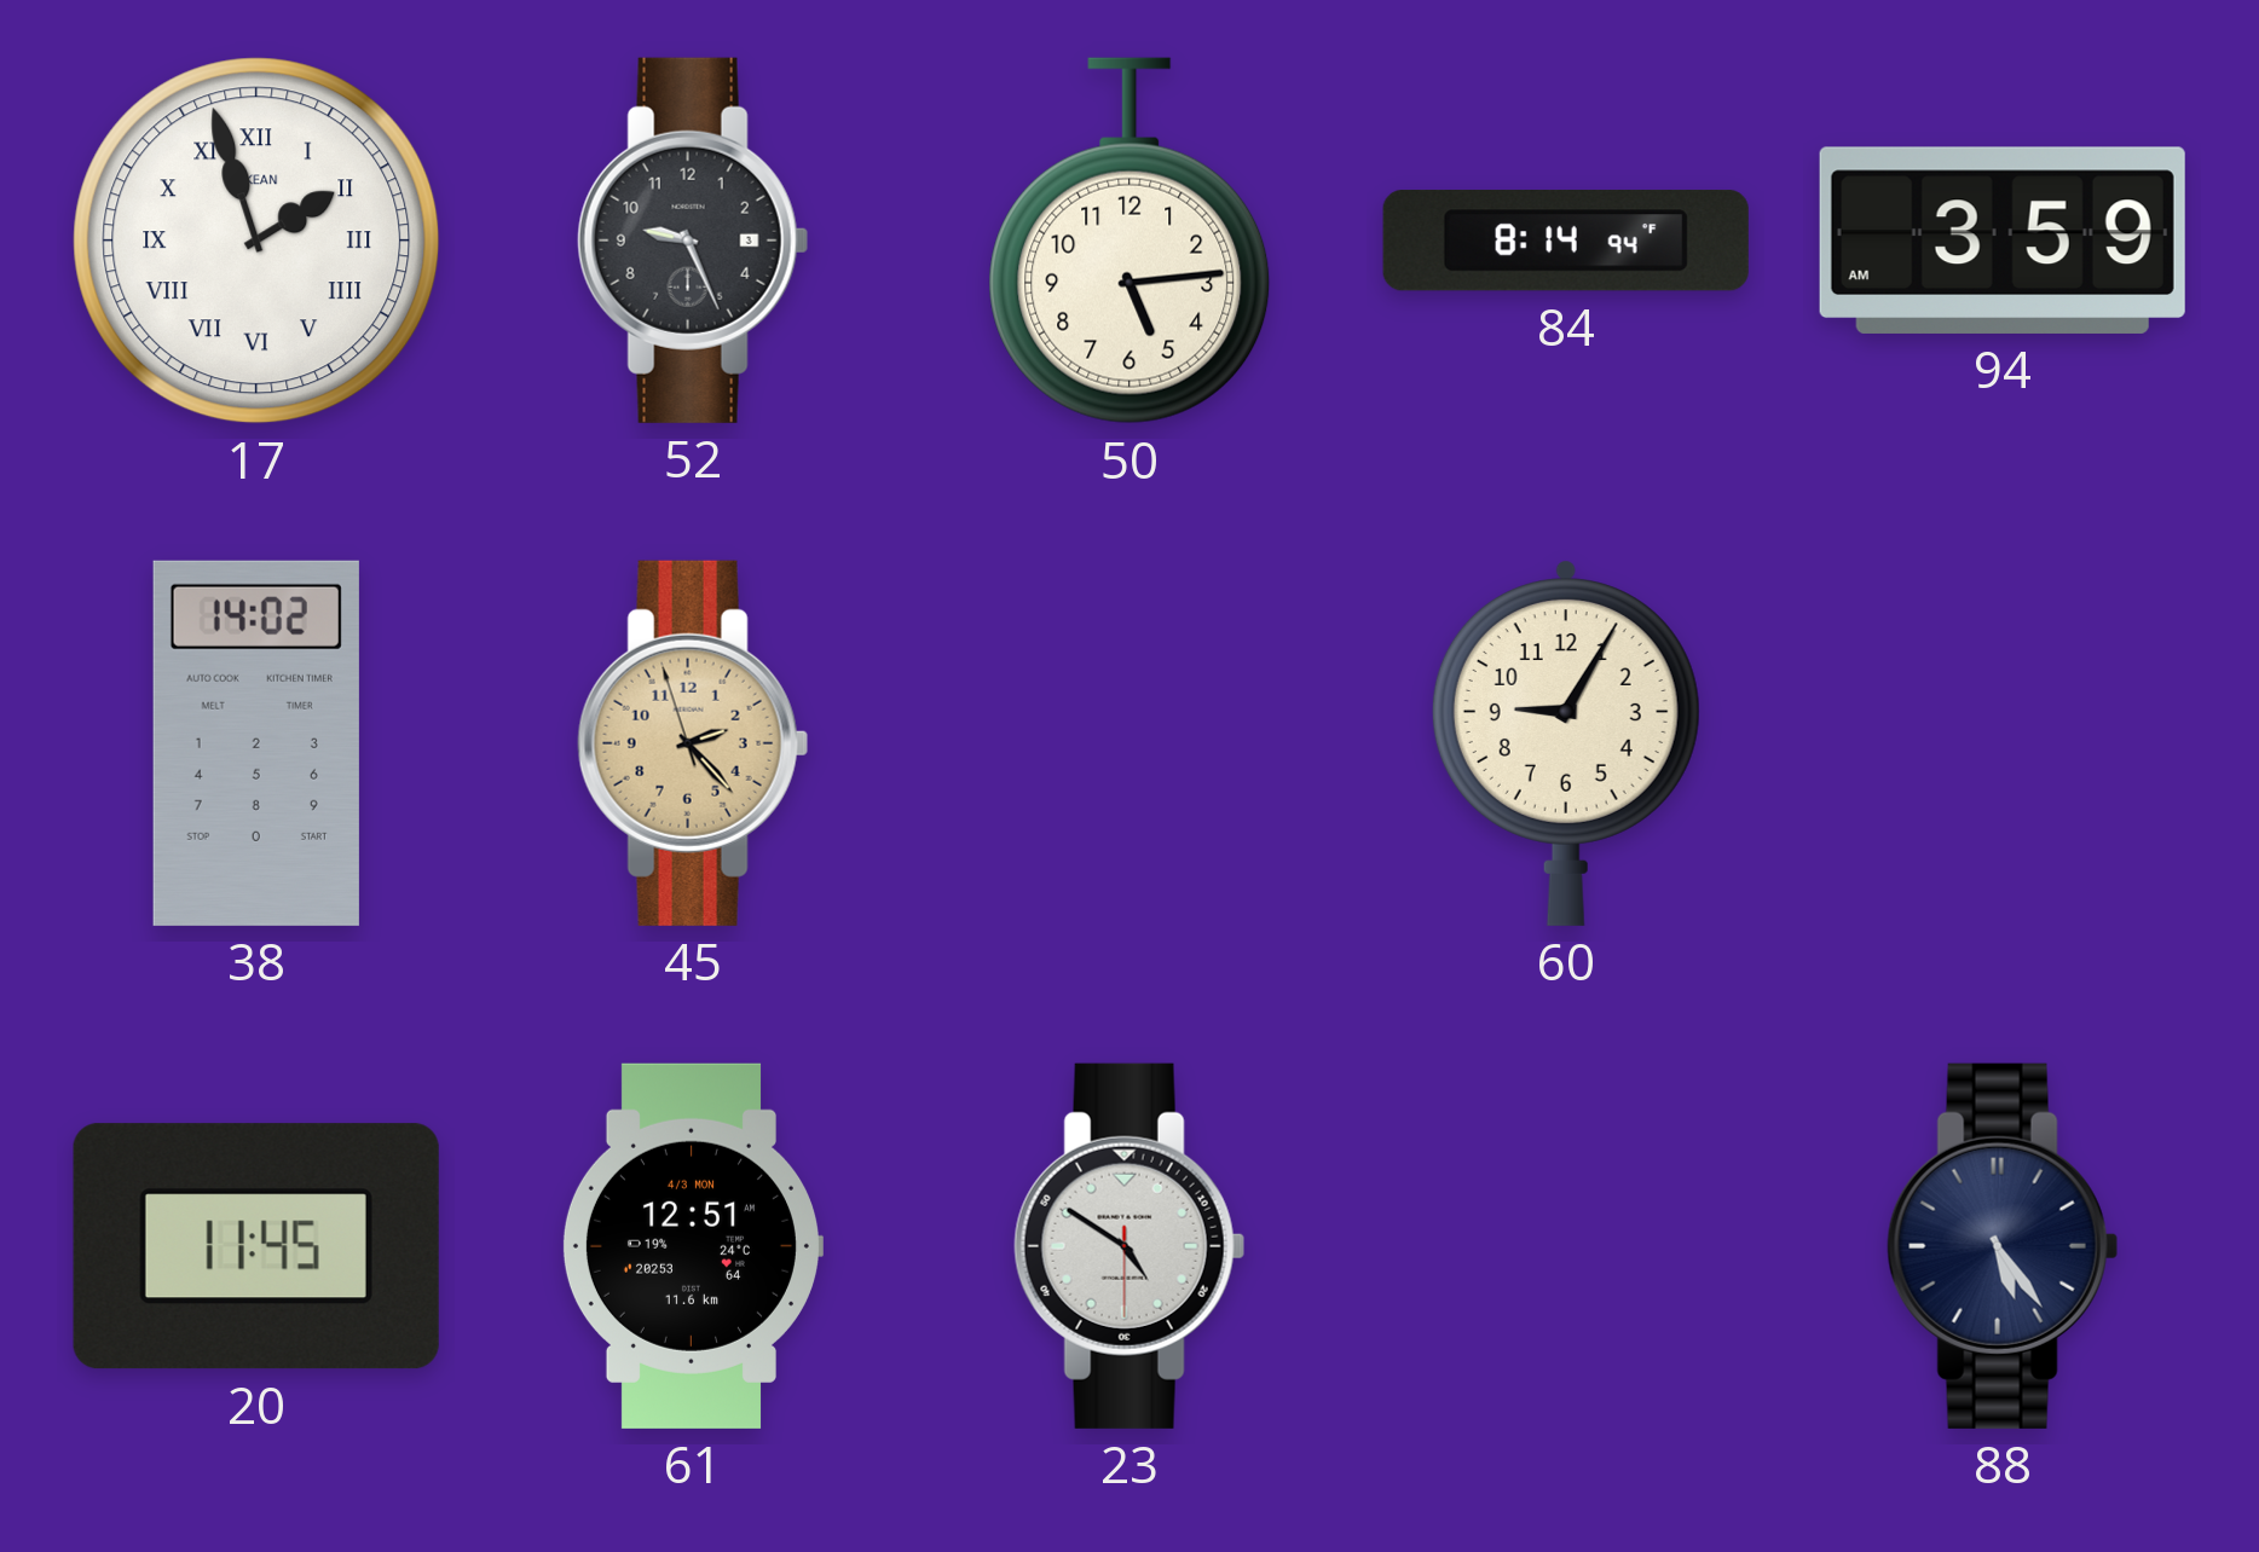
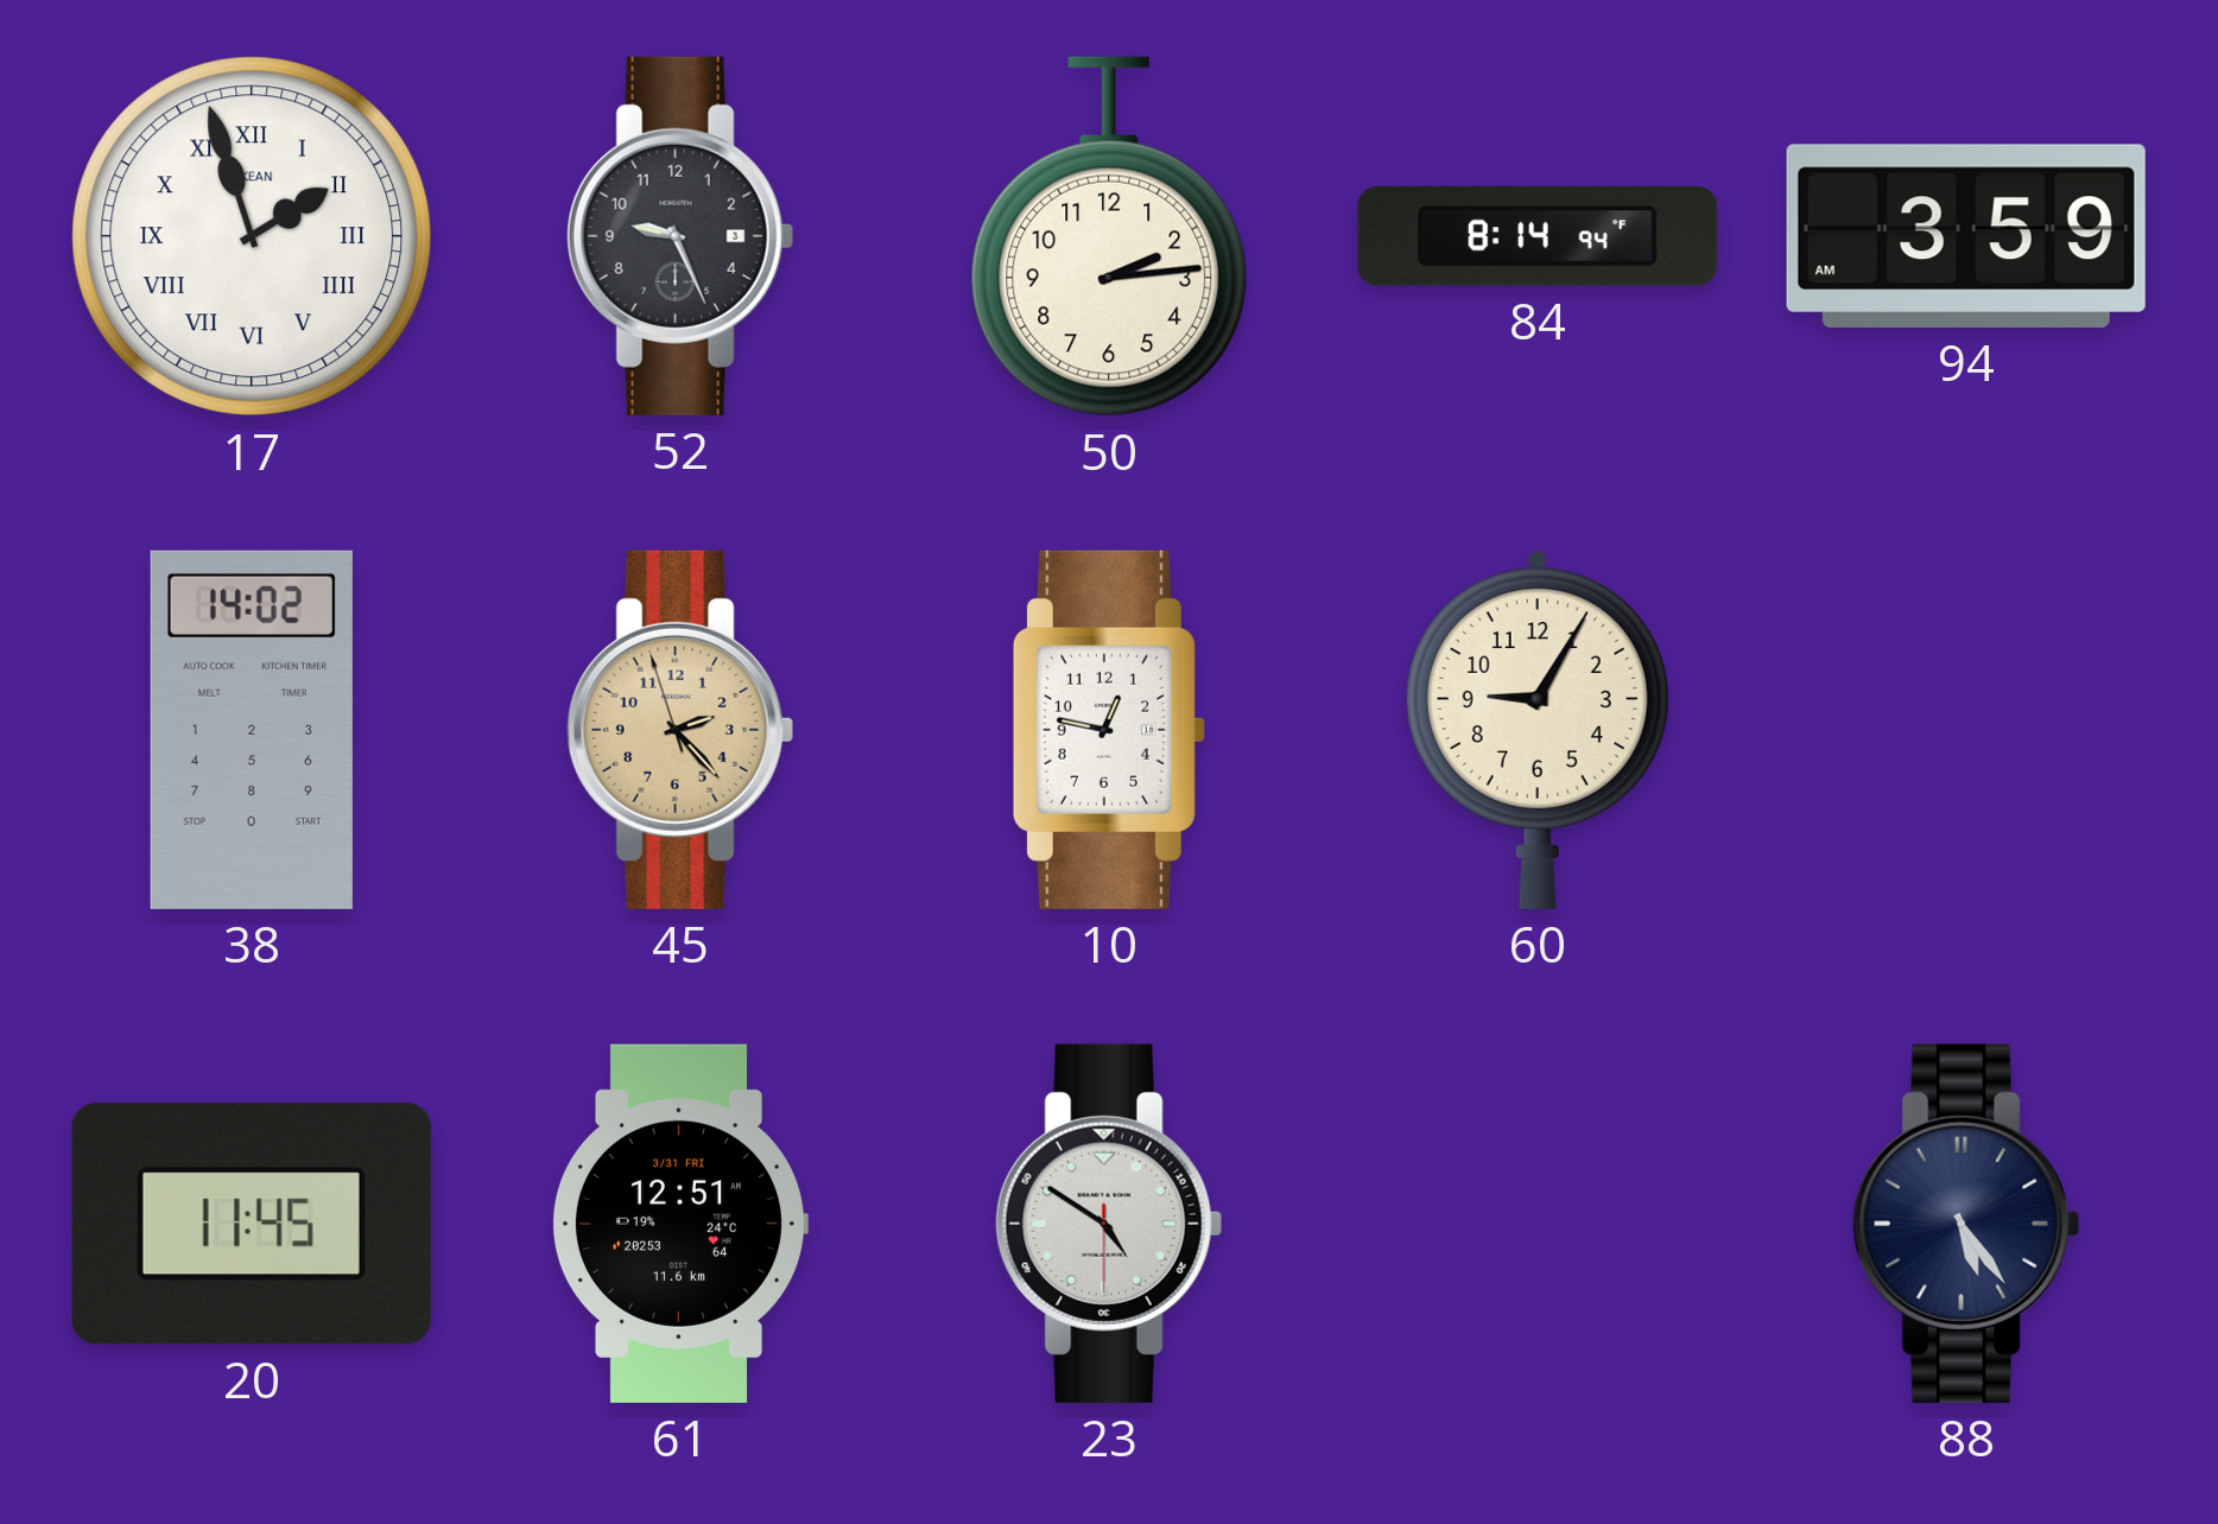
50: 5:14 -> 2:14 (1109, 236)
10: none -> 12:47 (1109, 730)
61 date: 4/3 MON -> 3/31 FRI (679, 1224)
